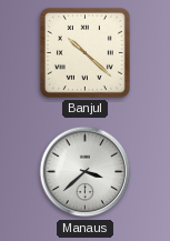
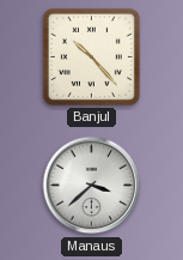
Banjul: 10:22 -> 10:23 (91, 56)
